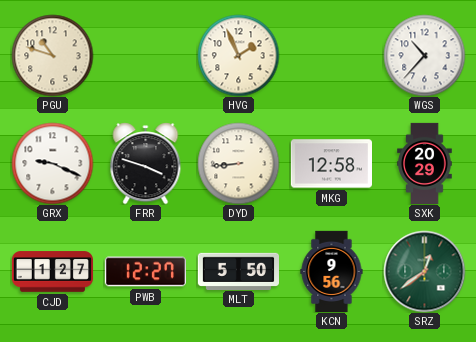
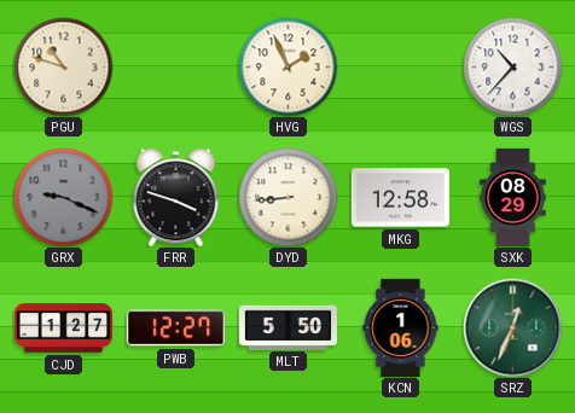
GRX dial: white -> grey (63, 197)
SXK: 20:29 -> 08:29 (513, 197)
KCN: 9:56 -> 1:06 (401, 327)
SRZ: 12:39 -> 12:34 (512, 327)
